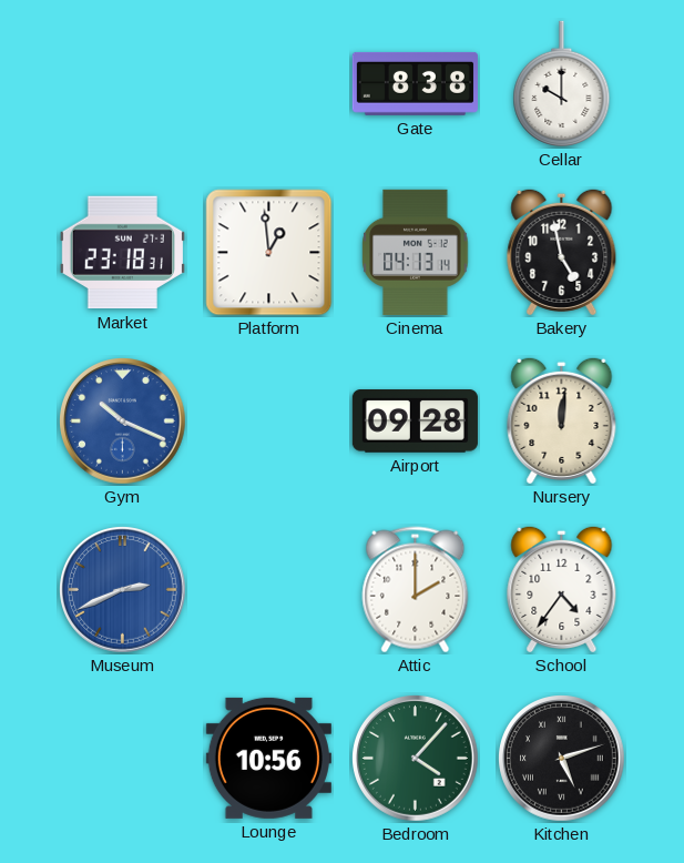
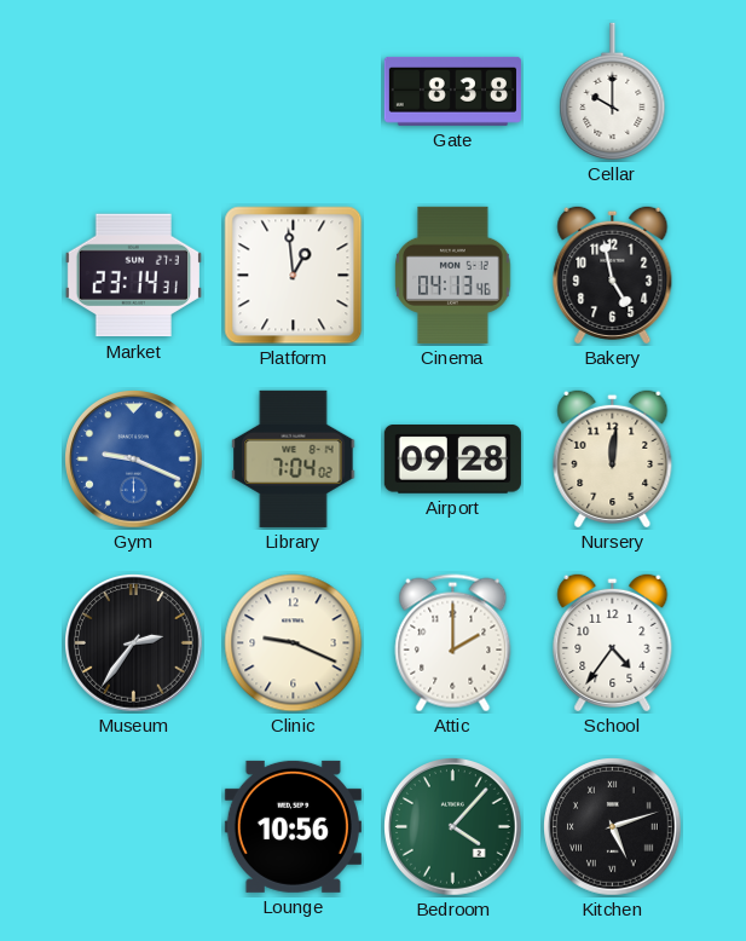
Market: 23:18 -> 23:14 (133, 276)
Cinema: 04:13:14 -> 04:13:46 (453, 275)
Gym: 10:19 -> 9:19 (134, 460)
Library: none -> 7:04 (294, 458)
Museum: 2:41 -> 2:36 (134, 643)
Museum dial: blue -> black (134, 643)
Clinic: none -> 9:19 (294, 643)
